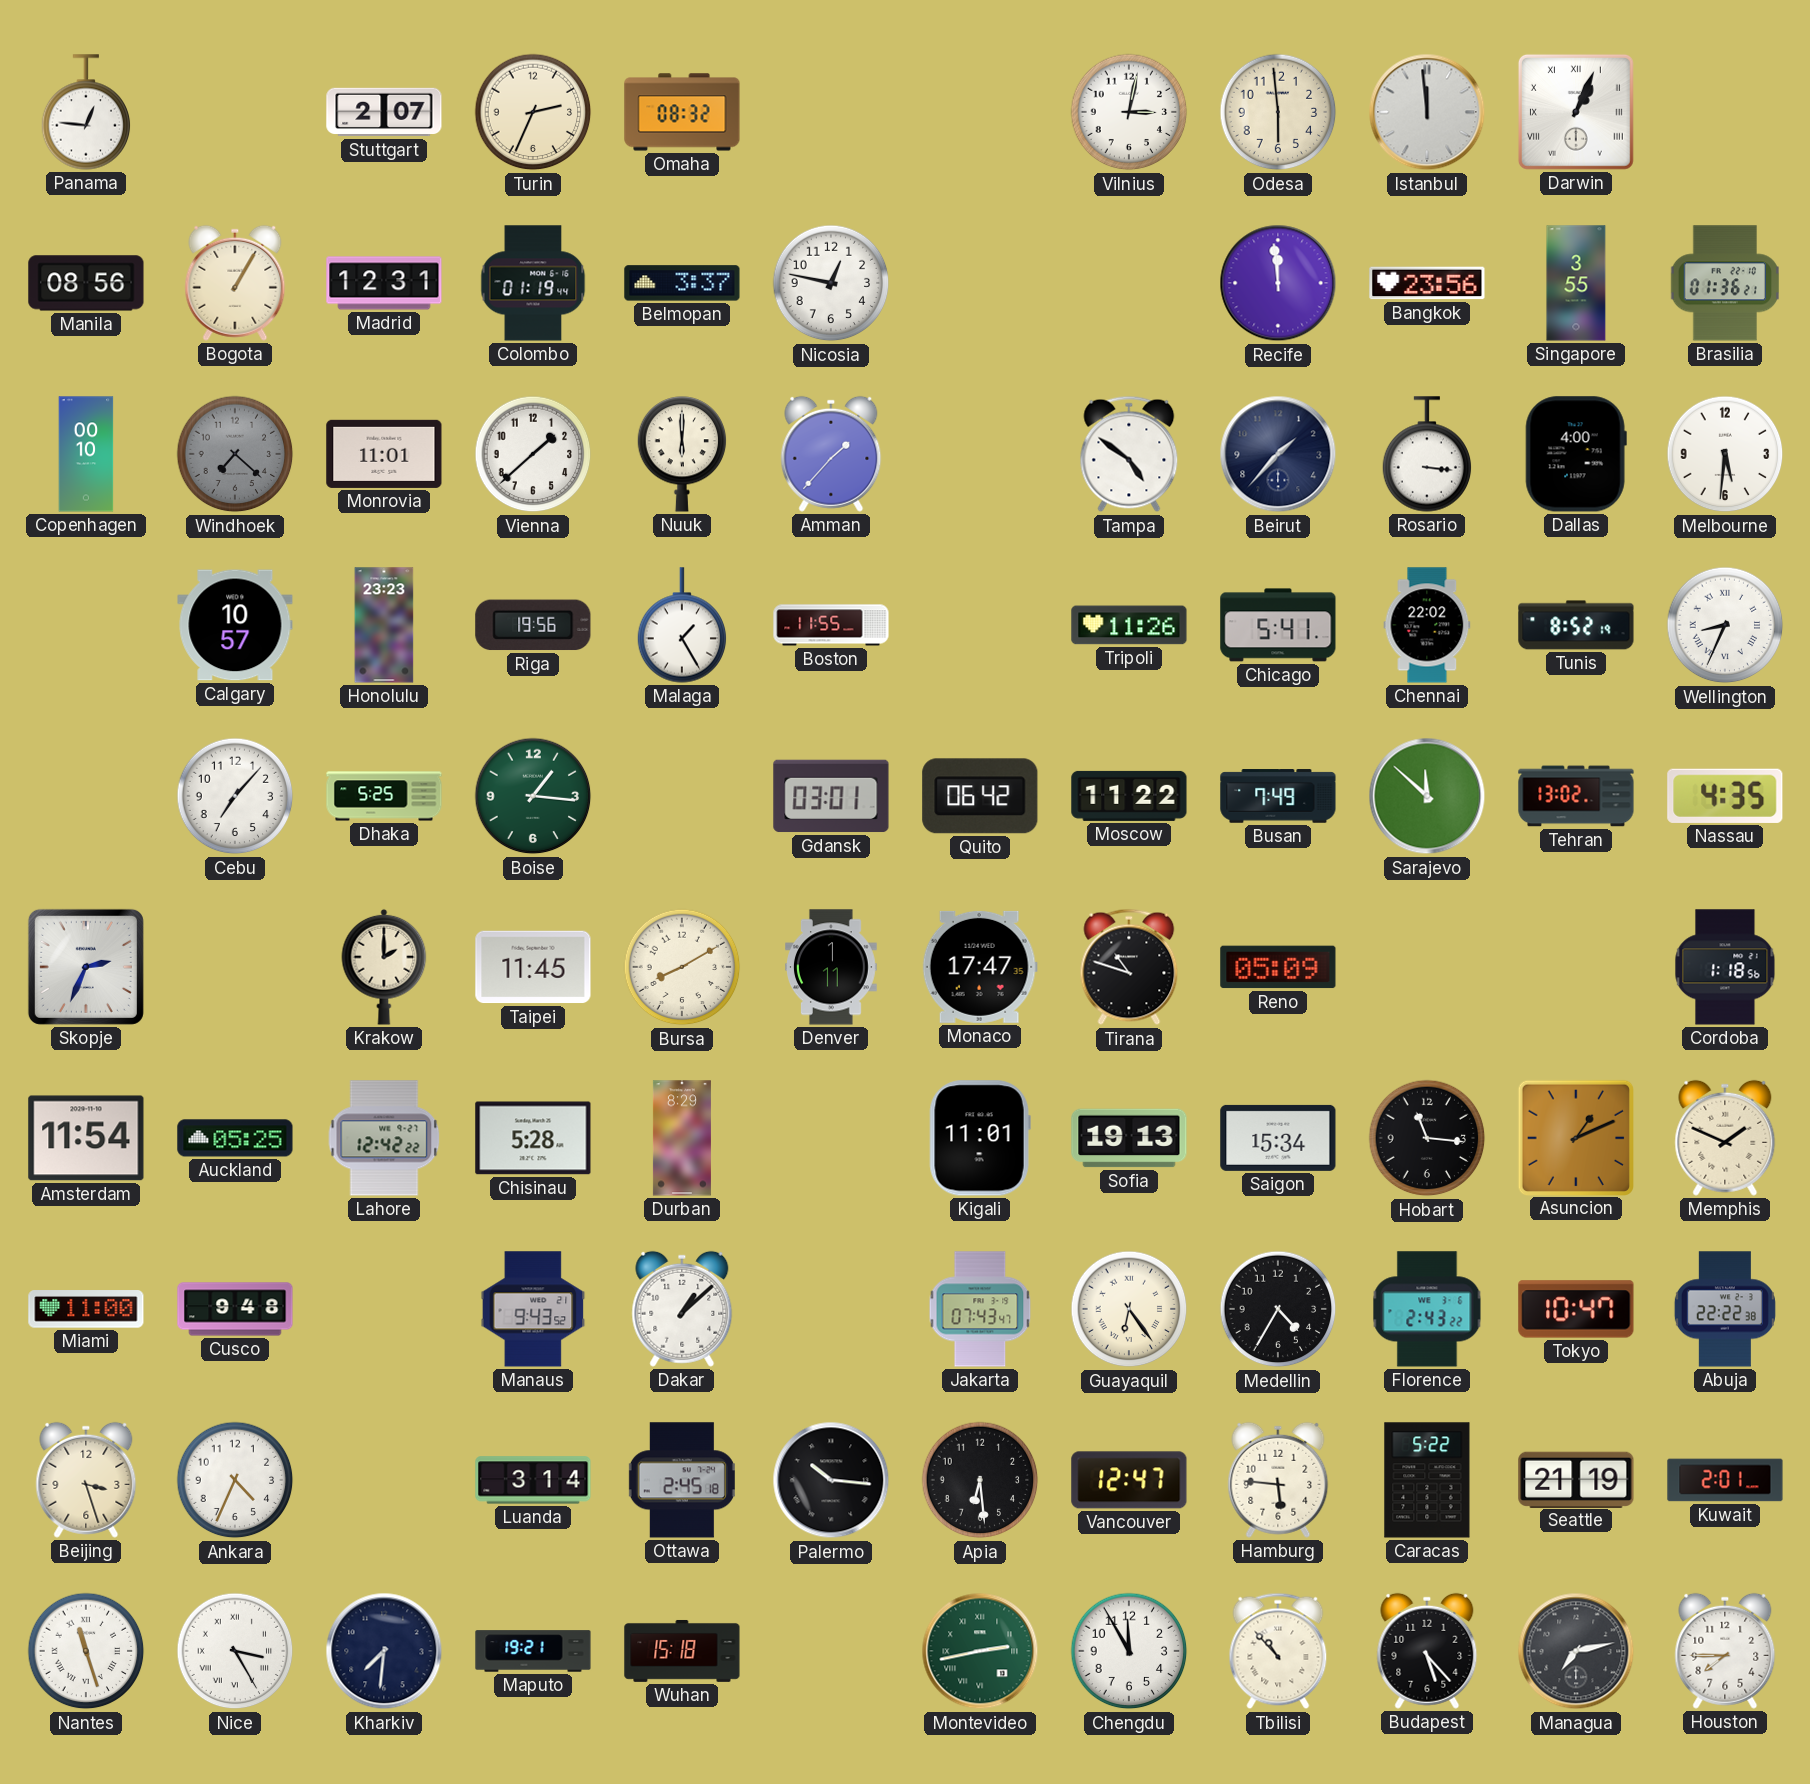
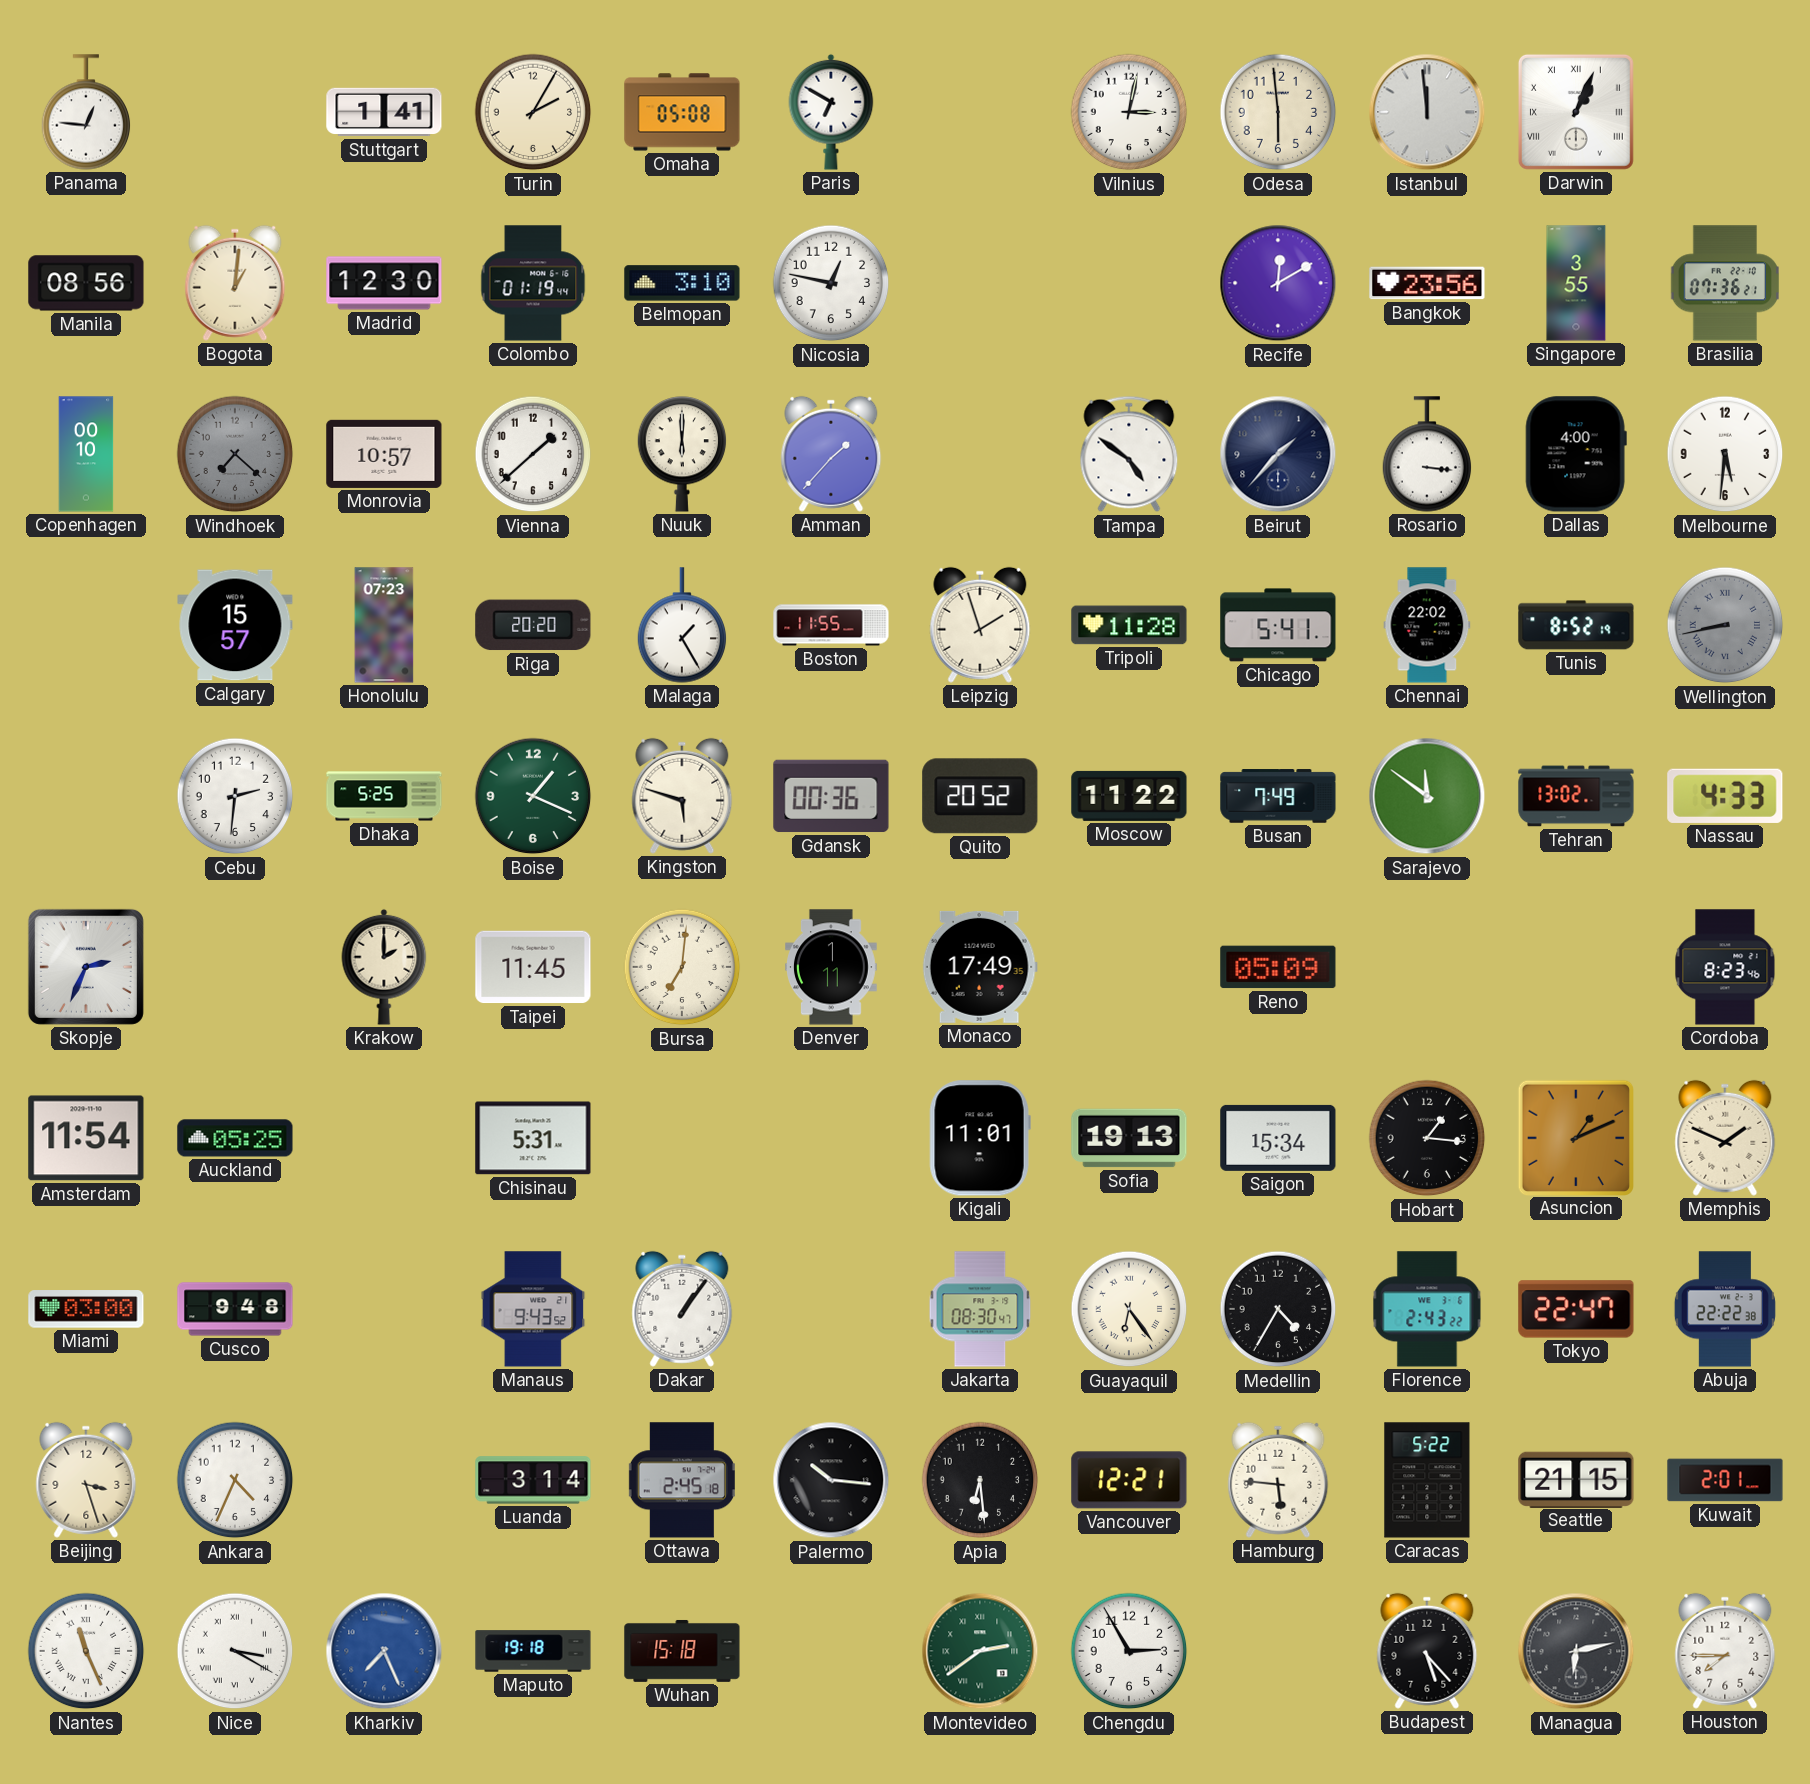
Stuttgart: 2:07 -> 1:41 (384, 112)
Turin: 2:34 -> 2:05 (533, 112)
Omaha: 08:32 -> 05:08 (682, 112)
Paris: none -> 6:50 (831, 112)
Bogota: 1:05 -> 1:01 (235, 283)
Madrid: 12:31 -> 12:30 (384, 283)
Belmopan: 3:37 -> 3:10 (682, 283)
Recife: 11:59 -> 12:10 (1278, 283)
Brasilia: 01:36 -> 07:36 (1724, 283)
Monrovia: 11:01 -> 10:57 (384, 454)
Calgary: 10:57 -> 15:57 (235, 625)
Honolulu: 23:23 -> 07:23 (384, 625)
Riga: 19:56 -> 20:20 (533, 625)
Leipzig: none -> 1:57 (980, 625)
Tripoli: 11:26 -> 11:28 (1129, 625)
Wellington: 8:34 -> 8:43 (1725, 625)
Wellington dial: white -> grey (1725, 625)
Cebu: 7:07 -> 2:31 (235, 796)
Boise: 1:16 -> 1:19 (533, 796)
Kingston: none -> 5:48 (682, 796)
Gdansk: 03:01 -> 00:36 (831, 796)
Quito: 06:42 -> 20:52 (980, 796)
Sarajevo: 11:52 -> 11:51 (1427, 796)
Nassau: 4:35 -> 4:33 (1725, 796)
Bursa: 8:10 -> 7:01 (682, 967)
Monaco: 17:47 -> 17:49 (980, 967)
Tirana: 10:48 -> none (1129, 967)
Cordoba: 1:18 -> 8:23 (1725, 967)
Lahore: 12:42 -> none (384, 1138)
Chisinau: 5:28 -> 5:31 (533, 1138)
Durban: 8:29 -> none (682, 1138)
Hobart: 11:16 -> 1:16 (1427, 1138)
Miami: 11:00 -> 03:00 (86, 1309)
Dakar: 1:08 -> 1:06 (682, 1309)
Jakarta: 07:43 -> 08:30 (980, 1309)
Tokyo: 10:47 -> 22:47 (1576, 1309)
Vancouver: 12:47 -> 12:21 (1129, 1480)
Seattle: 21:19 -> 21:15 (1576, 1479)
Nantes: 11:27 -> 11:26 (86, 1651)
Nice: 3:25 -> 3:20 (235, 1651)
Kharkiv: 7:31 -> 7:26 (384, 1651)
Kharkiv dial: navy -> blue (384, 1651)
Maputo: 19:21 -> 19:18 (533, 1651)
Montevideo: 2:43 -> 2:39 (980, 1651)
Chengdu: 11:55 -> 2:55 (1129, 1651)
Tbilisi: 10:53 -> none (1278, 1651)
Managua: 7:13 -> 6:13 (1576, 1651)
